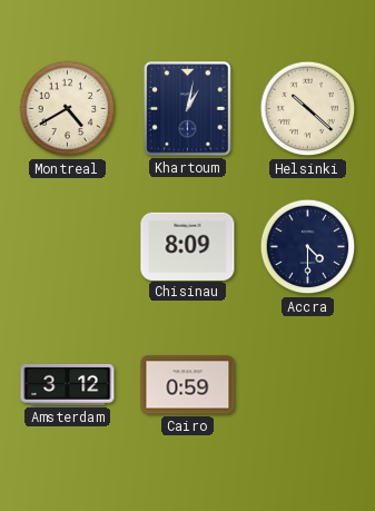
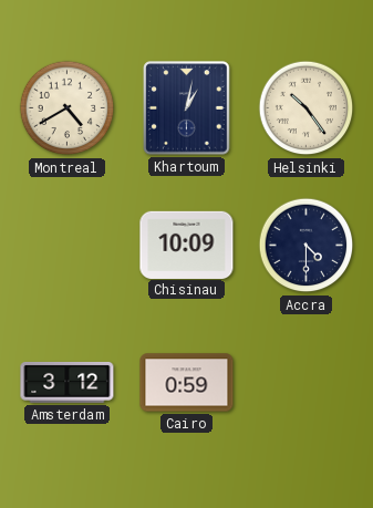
Helsinki: 10:22 -> 10:24 (307, 108)
Chisinau: 8:09 -> 10:09 (187, 245)
